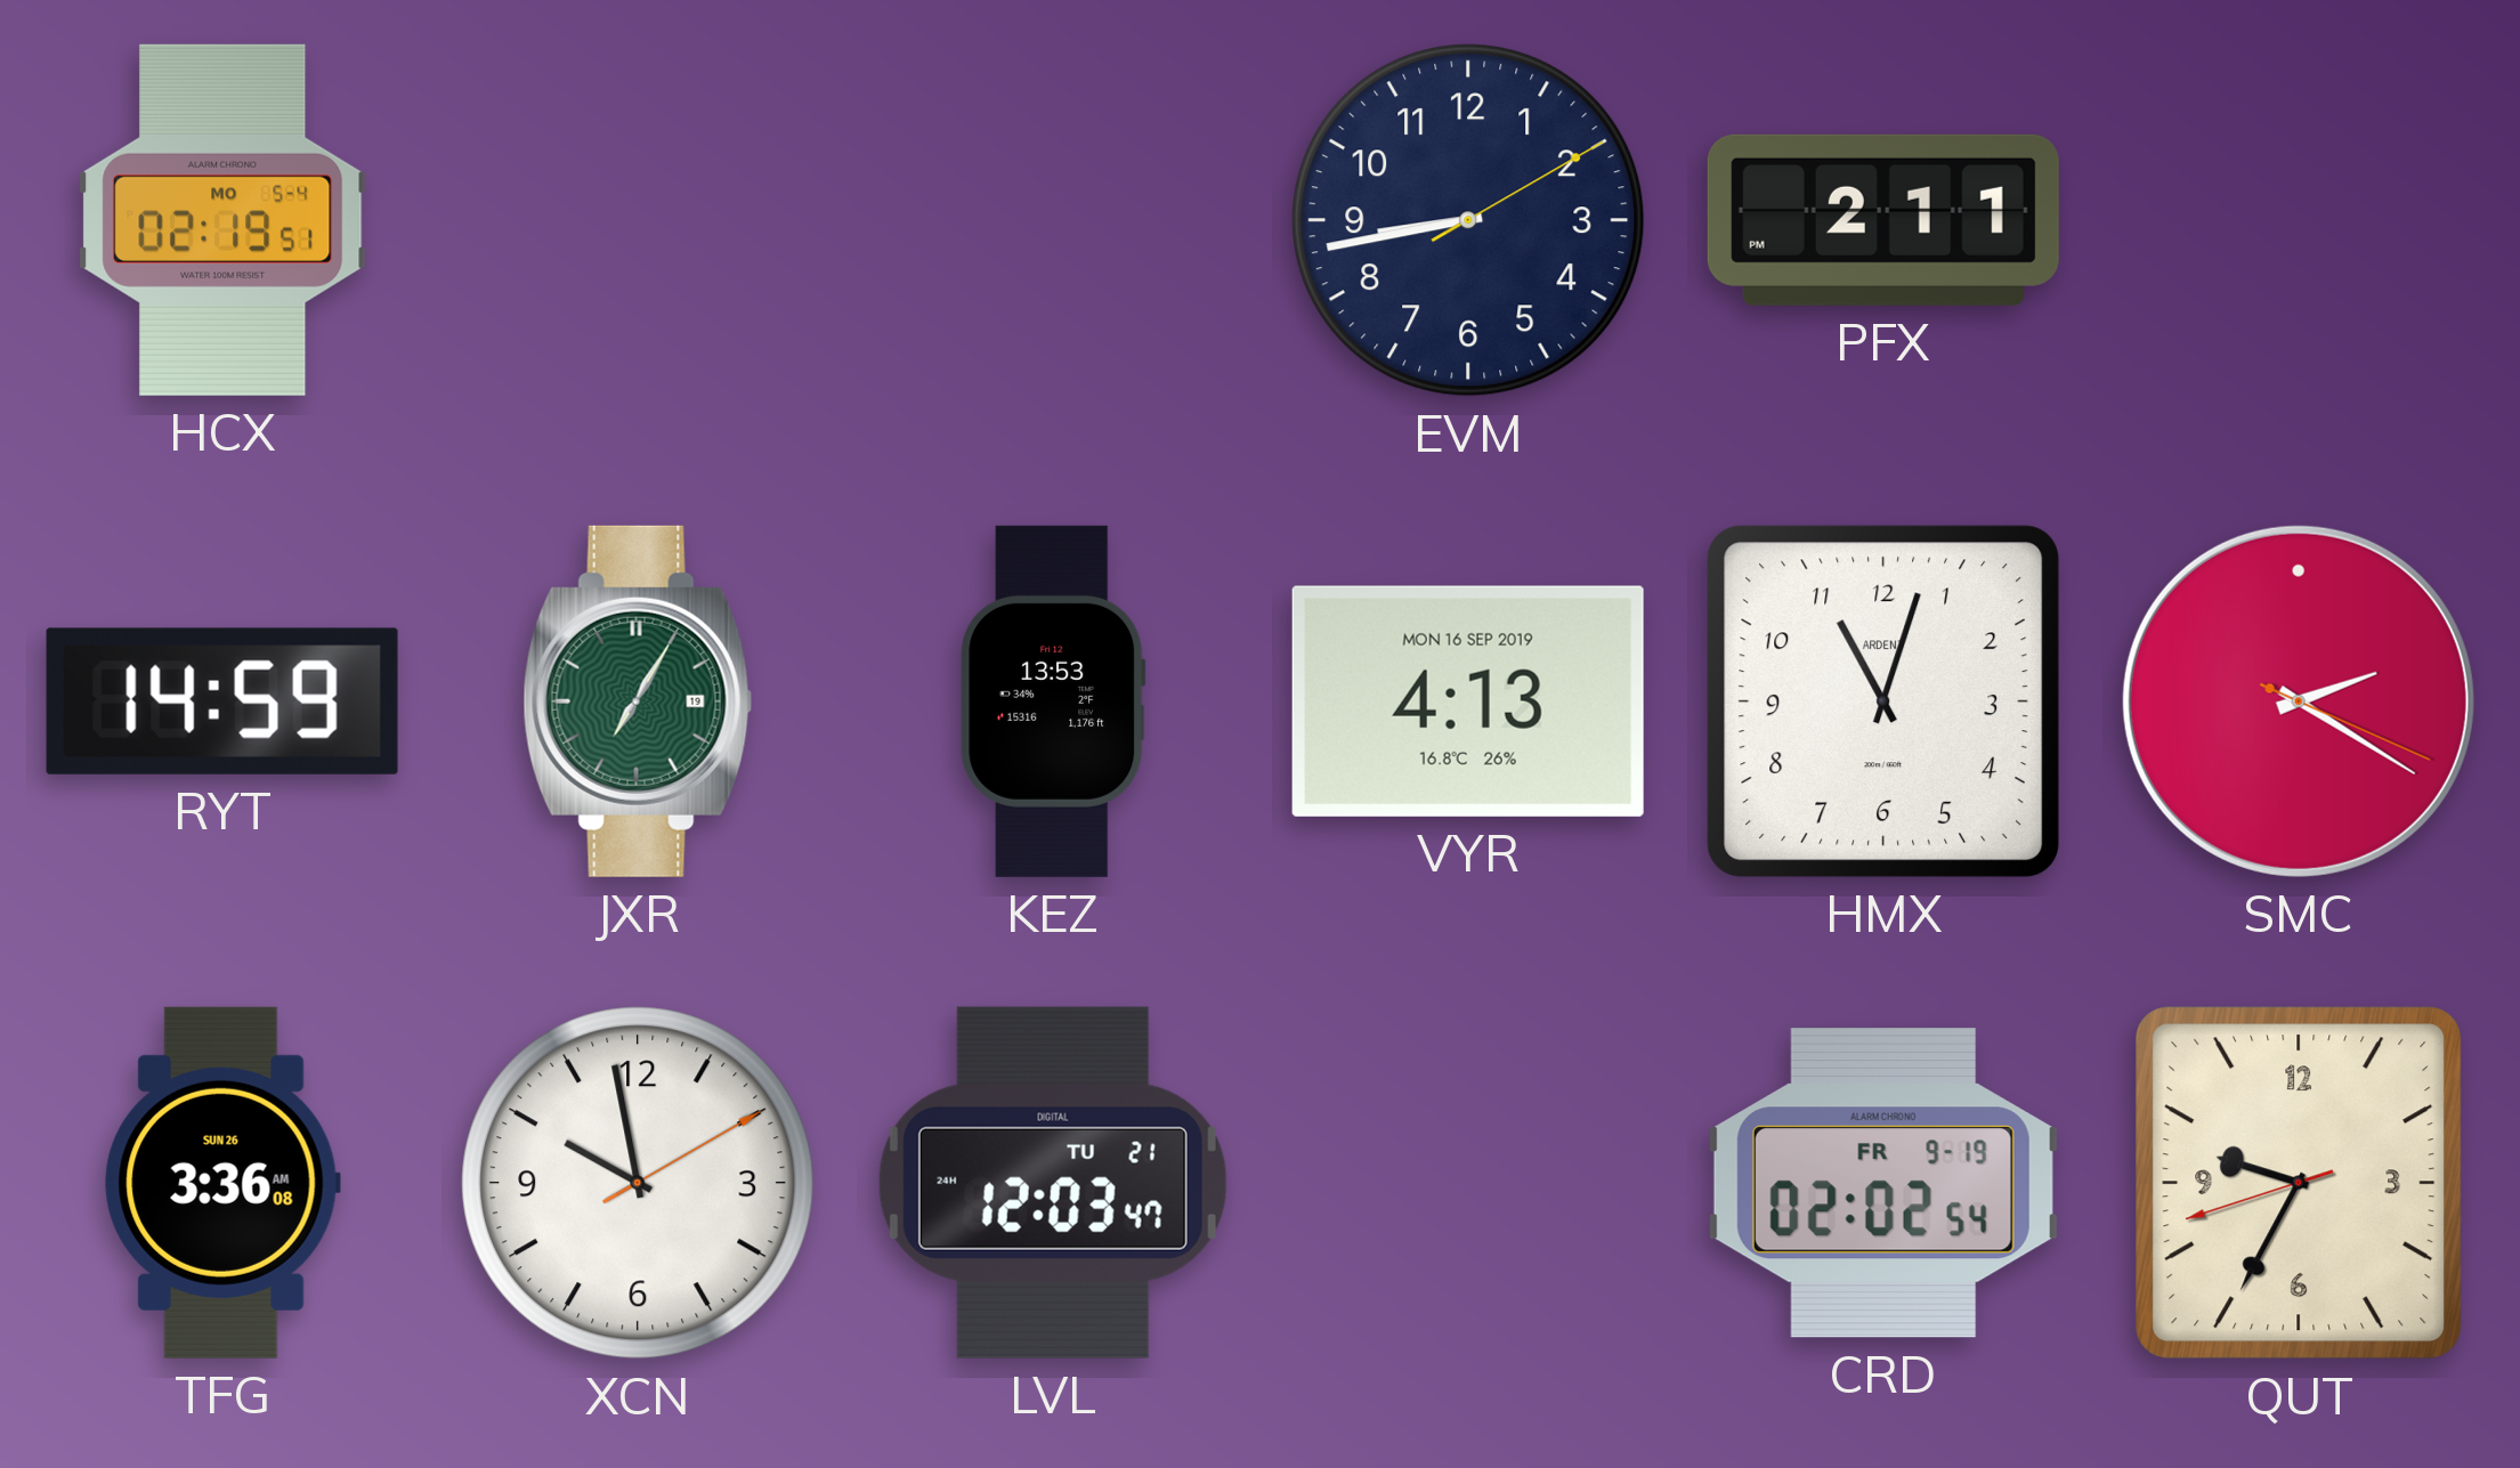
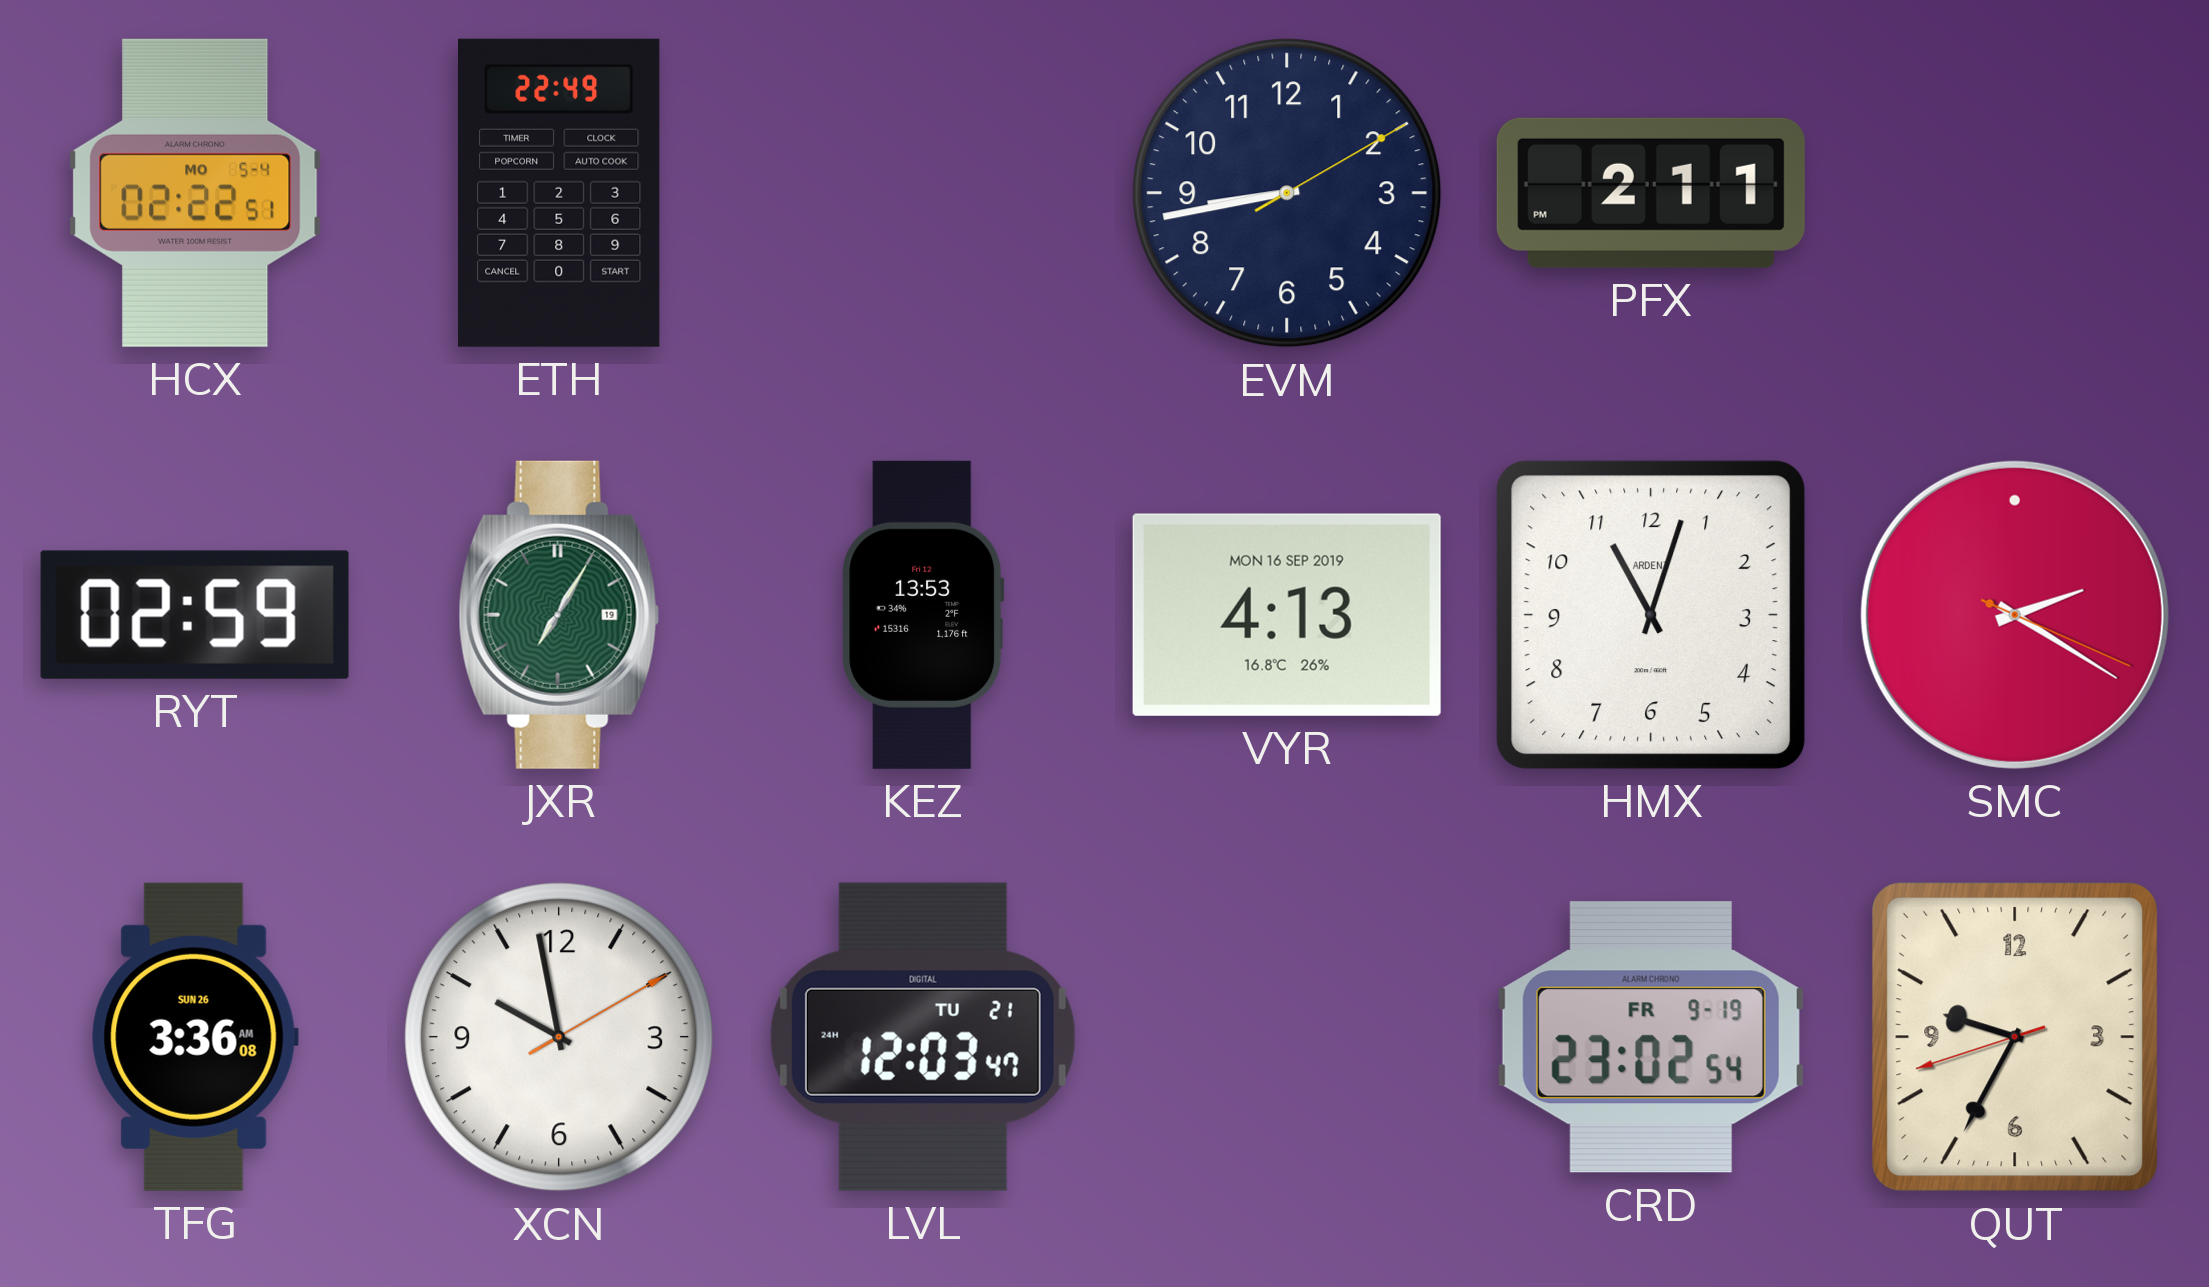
HCX: 02:19 -> 02:22 (195, 193)
ETH: none -> 22:49 (560, 193)
RYT: 14:59 -> 02:59 (195, 615)
CRD: 02:02 -> 23:02 (1651, 1038)
